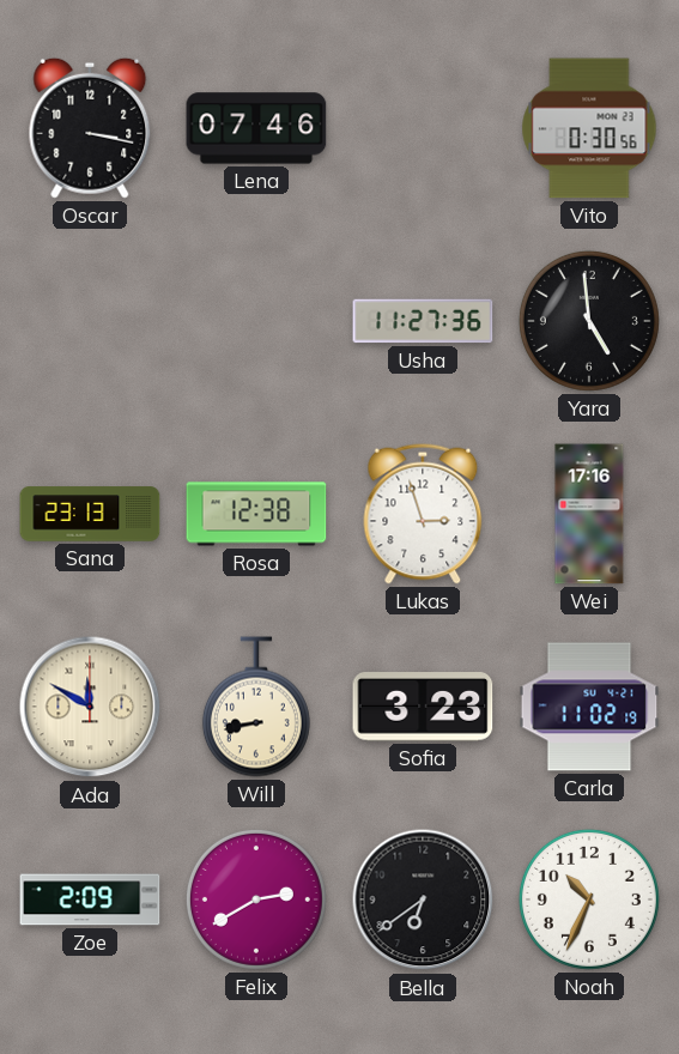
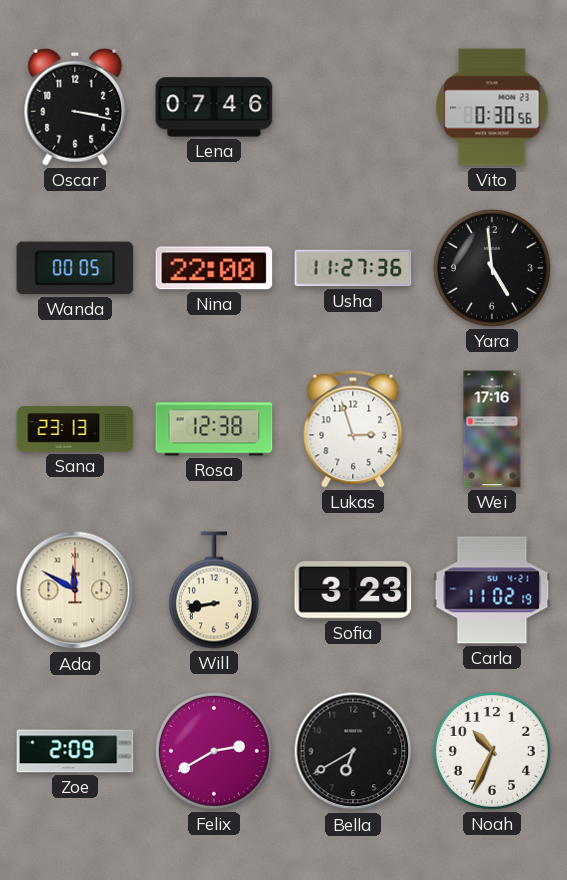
Wanda: none -> 00:05 (75, 268)
Nina: none -> 22:00 (214, 268)
Bella: 6:39 -> 6:40 (353, 751)
